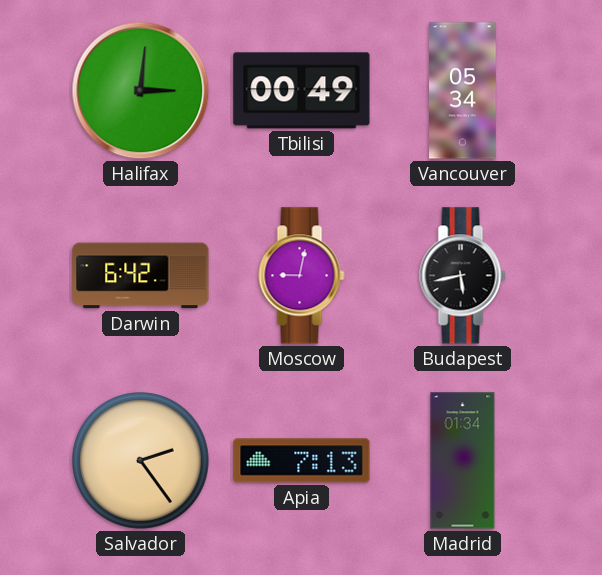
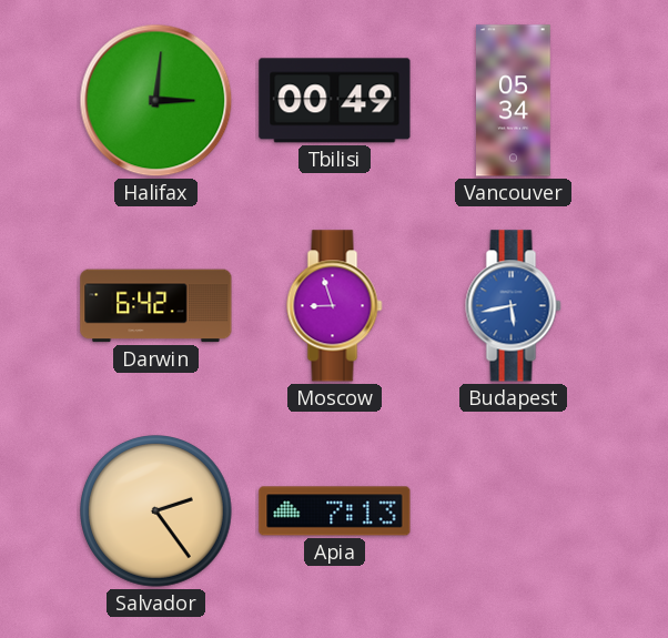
Moscow: 9:02 -> 8:57 (335, 306)
Budapest dial: black -> blue (514, 306)
Madrid: 01:34 -> none (463, 461)
